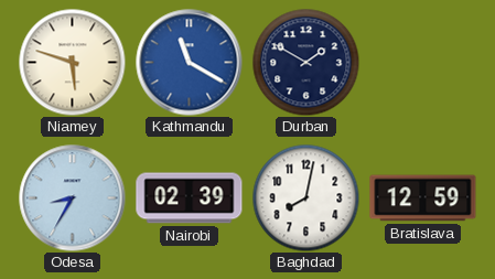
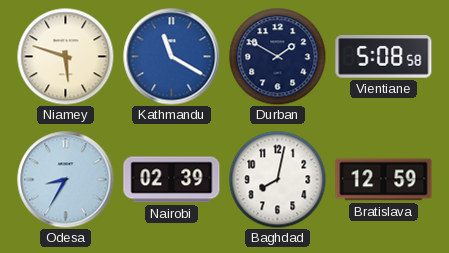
Vientiane: none -> 5:08 (384, 57)
